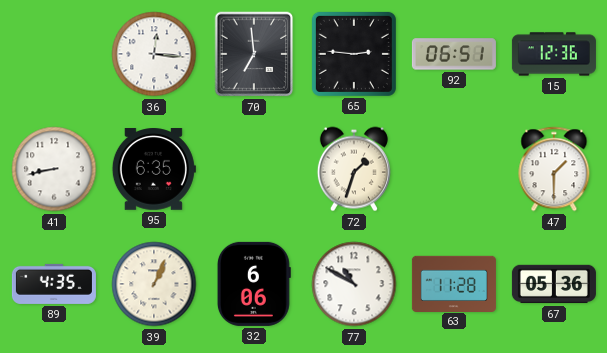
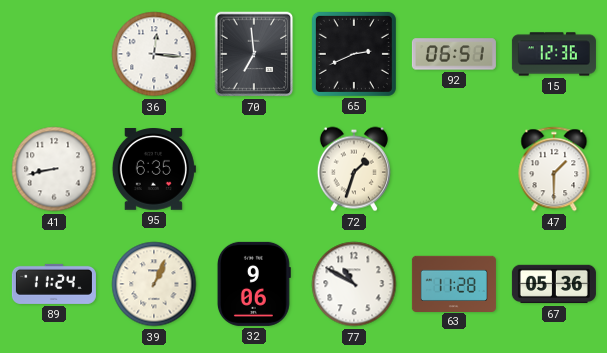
65: 2:46 -> 2:41 (354, 54)
89: 4:35 -> 11:24 (54, 284)
32: 6:06 -> 9:06 (254, 284)
